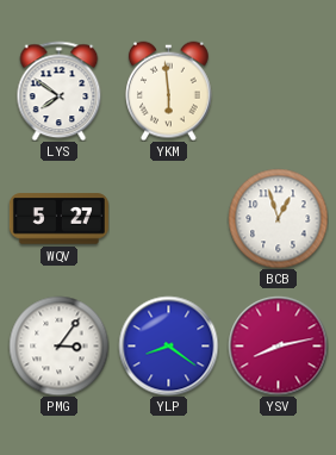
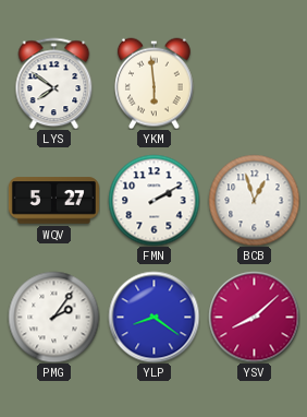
FMN: none -> 2:10 (153, 200)
PMG: 3:06 -> 2:06 (53, 317)
YSV: 8:13 -> 8:08 (254, 317)
